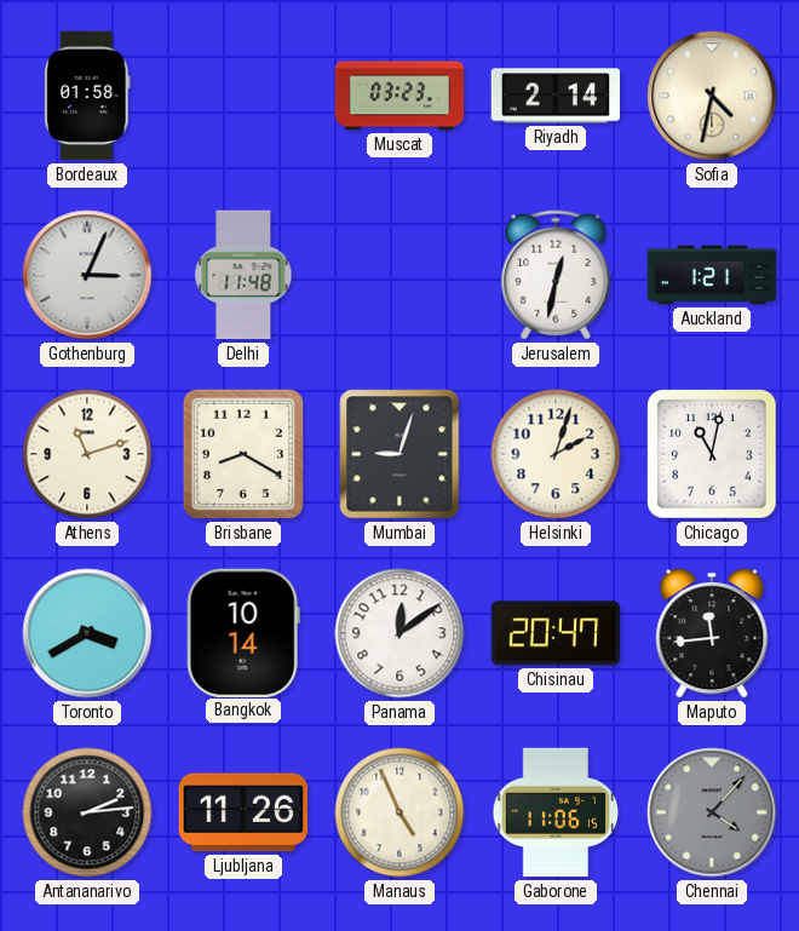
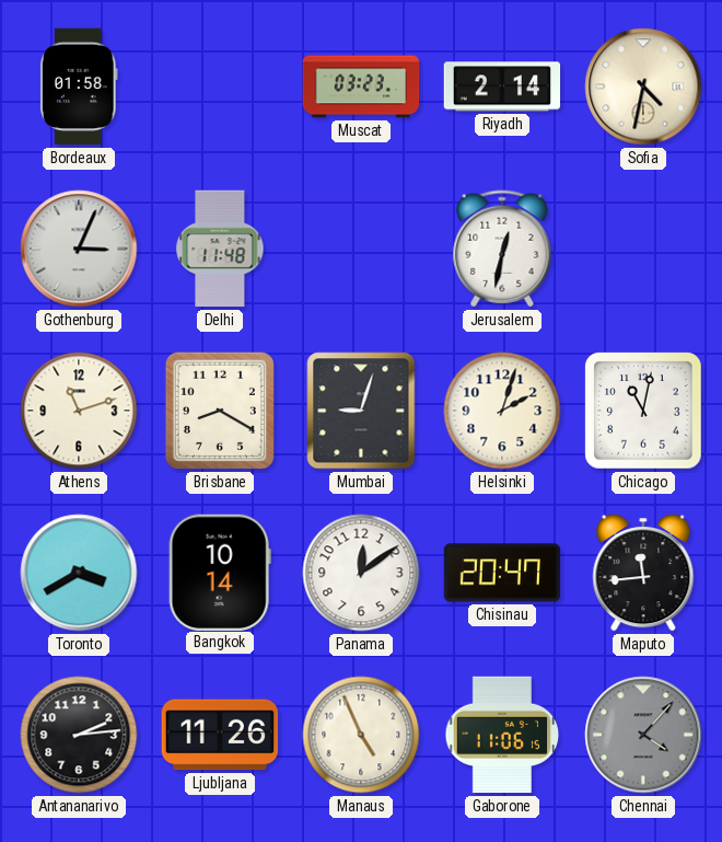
Auckland: 1:21 -> none (712, 275)
